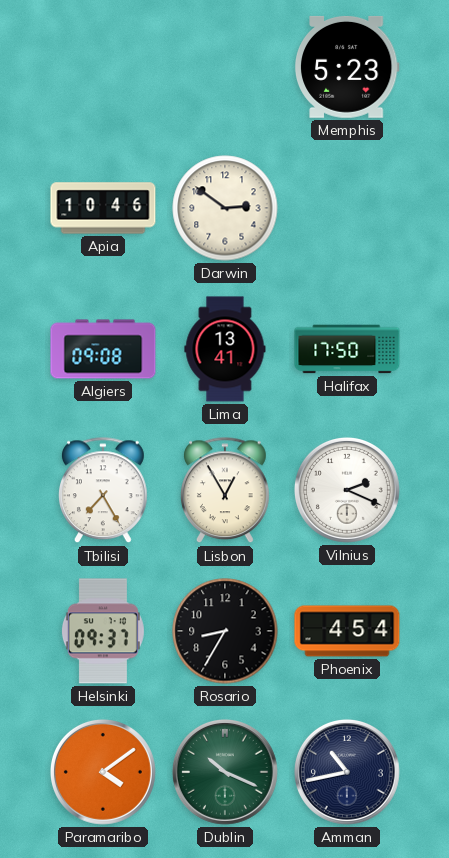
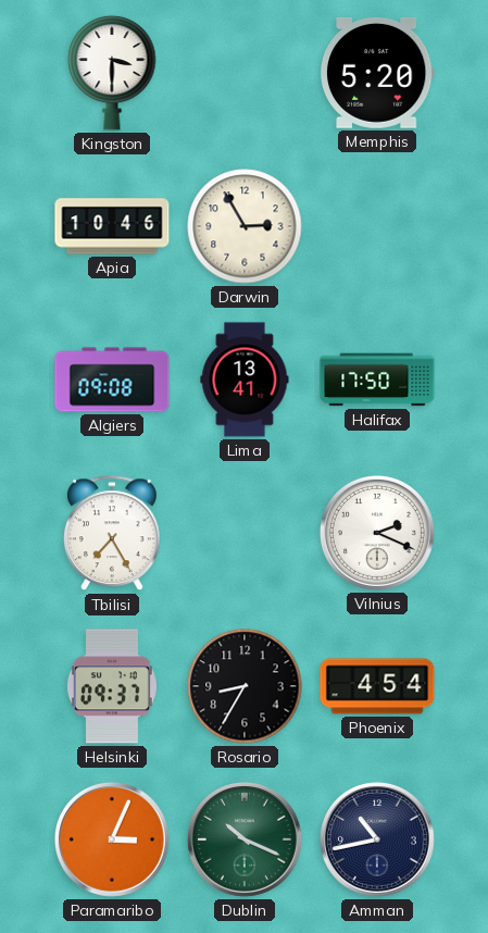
Kingston: none -> 3:30 (112, 73)
Memphis: 5:23 -> 5:20 (377, 73)
Darwin: 2:51 -> 2:55 (245, 226)
Lisbon: 12:55 -> none (225, 491)
Paramaribo: 4:09 -> 3:04 (112, 839)
